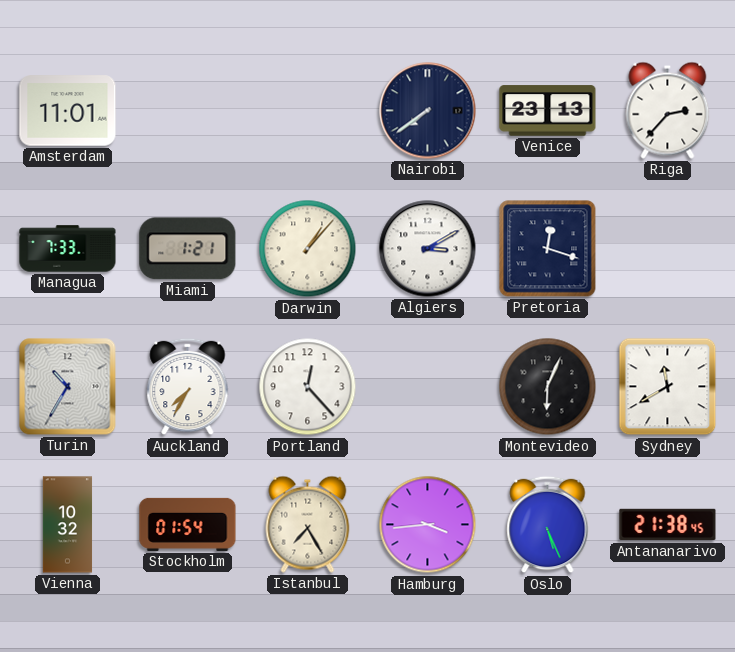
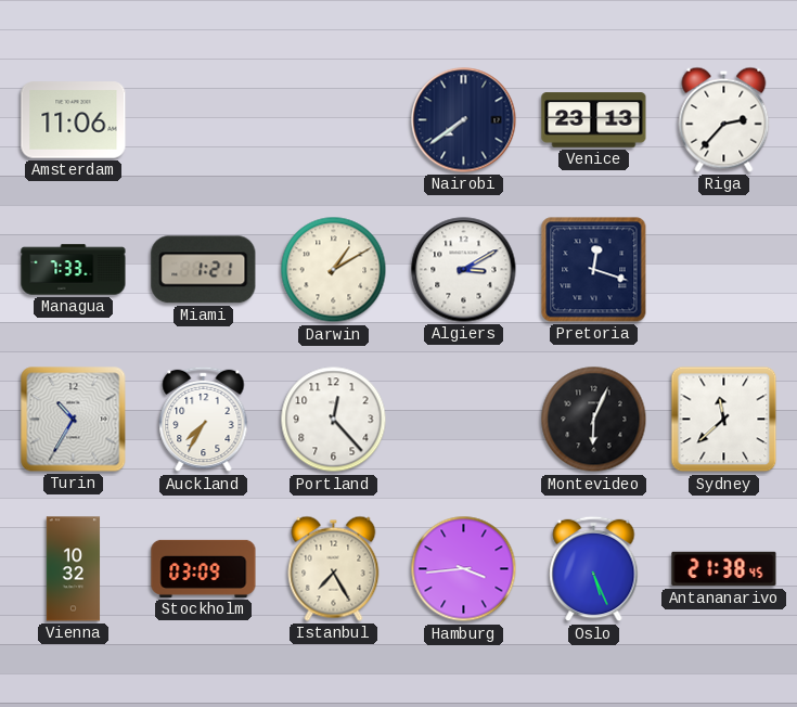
Amsterdam: 11:01 -> 11:06 (74, 120)
Darwin: 1:07 -> 1:10 (334, 270)
Sydney: 11:40 -> 11:38 (724, 420)
Stockholm: 01:54 -> 03:09 (204, 568)
